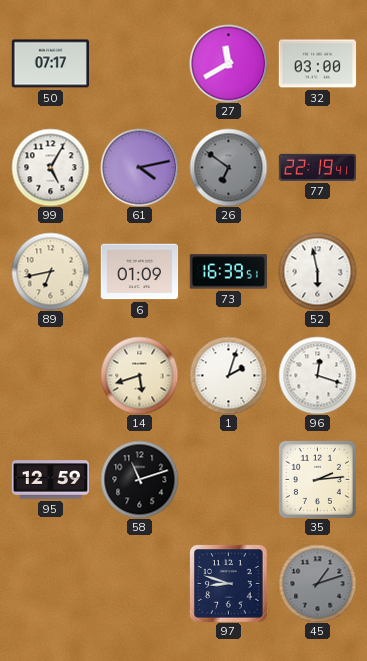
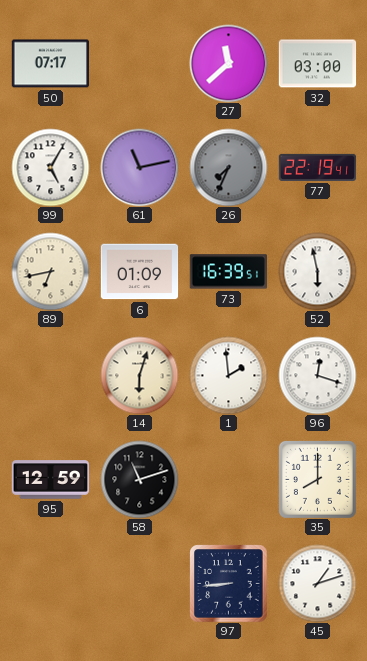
27: 11:40 -> 11:38 (228, 63)
61: 4:13 -> 11:13 (139, 167)
26: 6:51 -> 7:34 (228, 167)
14: 5:42 -> 6:03 (139, 375)
1: 2:03 -> 1:59 (228, 375)
35: 2:14 -> 8:00 (317, 479)
97: 8:48 -> 8:44 (228, 583)
45 dial: grey -> white (317, 583)
